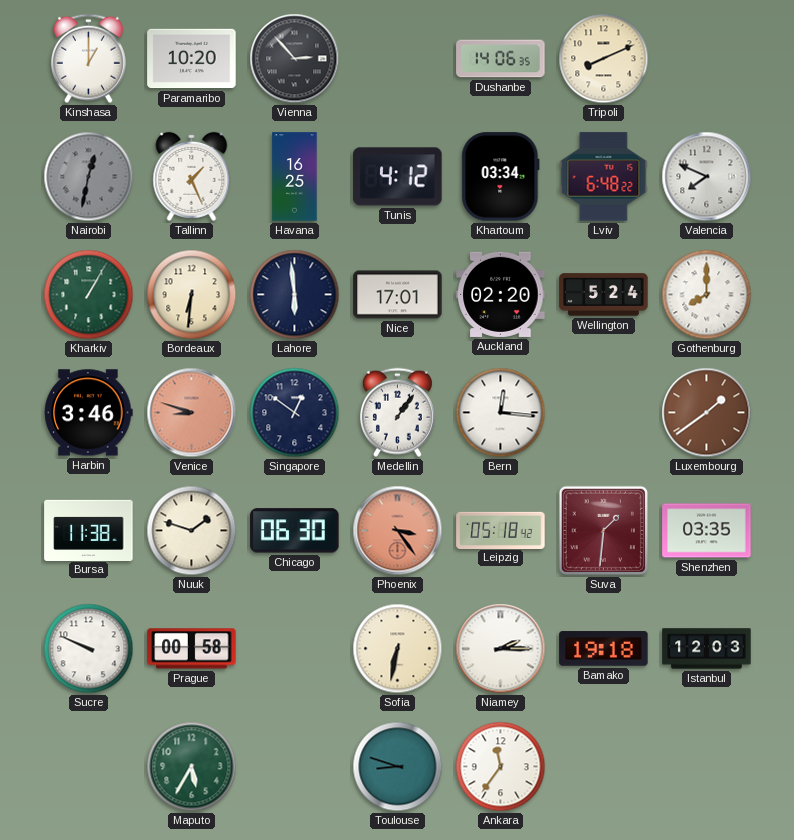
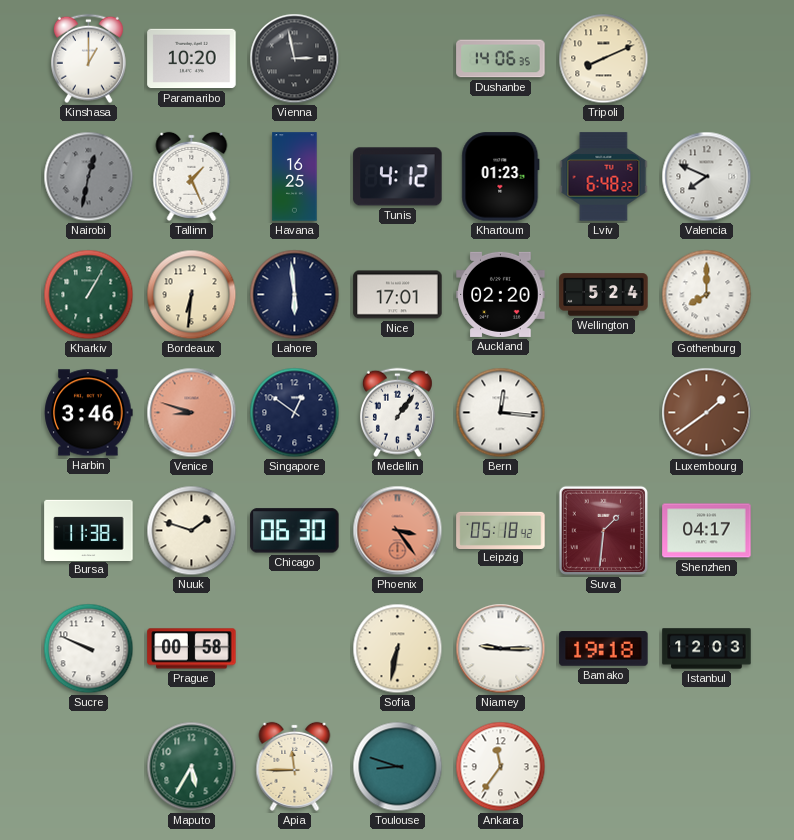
Vienna: 2:53 -> 2:58 (295, 59)
Khartoum: 03:34 -> 01:23 (501, 177)
Shenzhen: 03:35 -> 04:17 (707, 531)
Niamey: 2:15 -> 9:15 (501, 649)
Apia: none -> 11:45 (295, 766)
